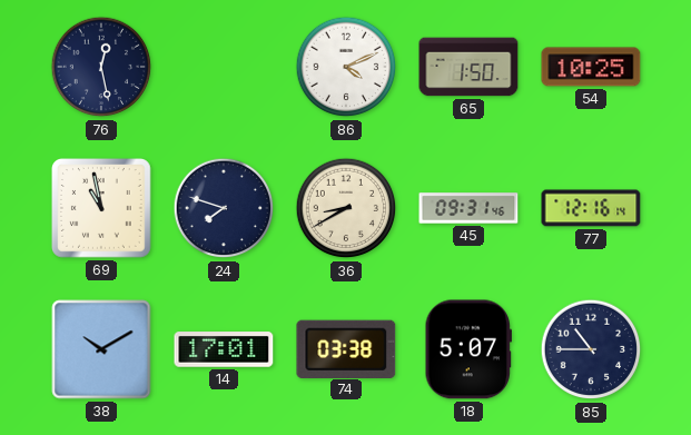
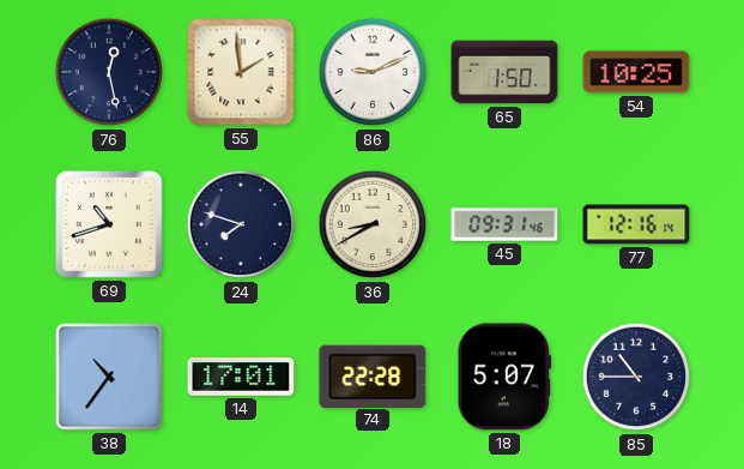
55: none -> 1:59 (241, 72)
86: 4:11 -> 9:11 (373, 72)
69: 10:58 -> 10:42 (110, 226)
38: 10:10 -> 10:36 (109, 377)
74: 03:38 -> 22:28 (373, 375)
